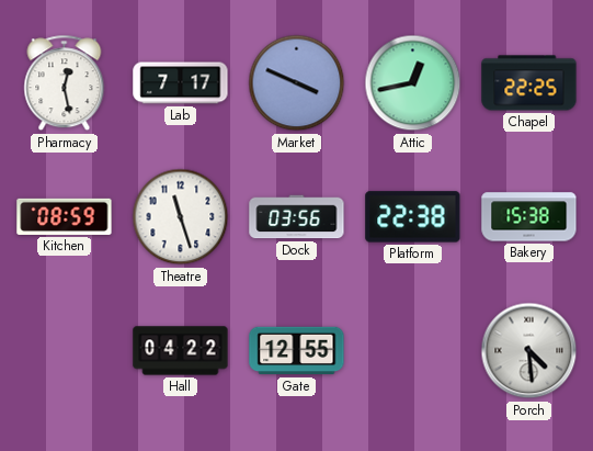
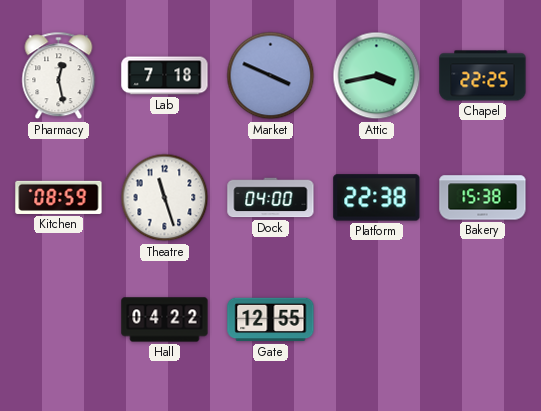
Lab: 7:17 -> 7:18 (165, 76)
Attic: 12:43 -> 3:43 (377, 76)
Dock: 03:56 -> 04:00 (271, 198)
Porch: 4:29 -> none (529, 351)
